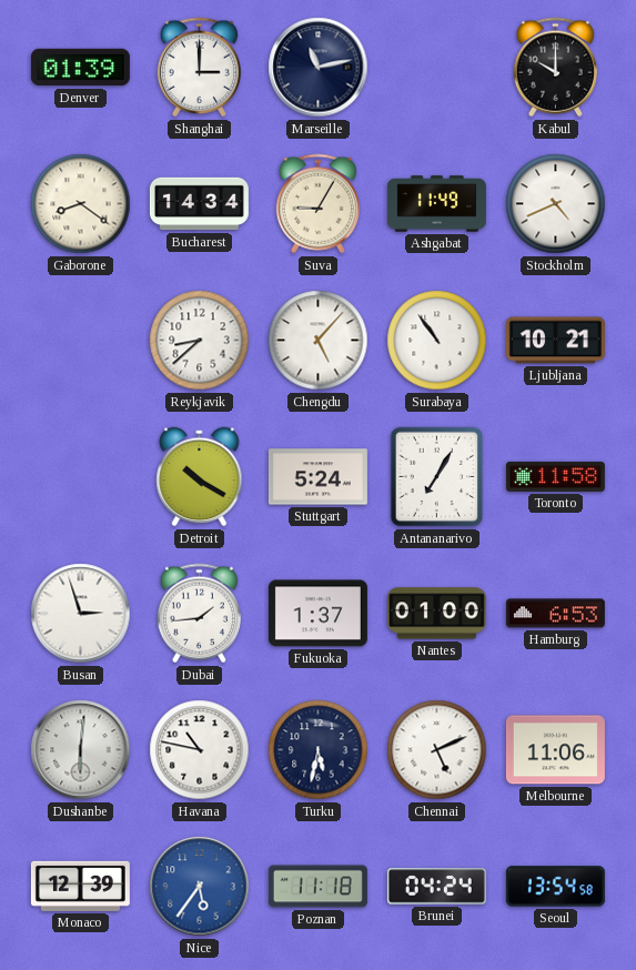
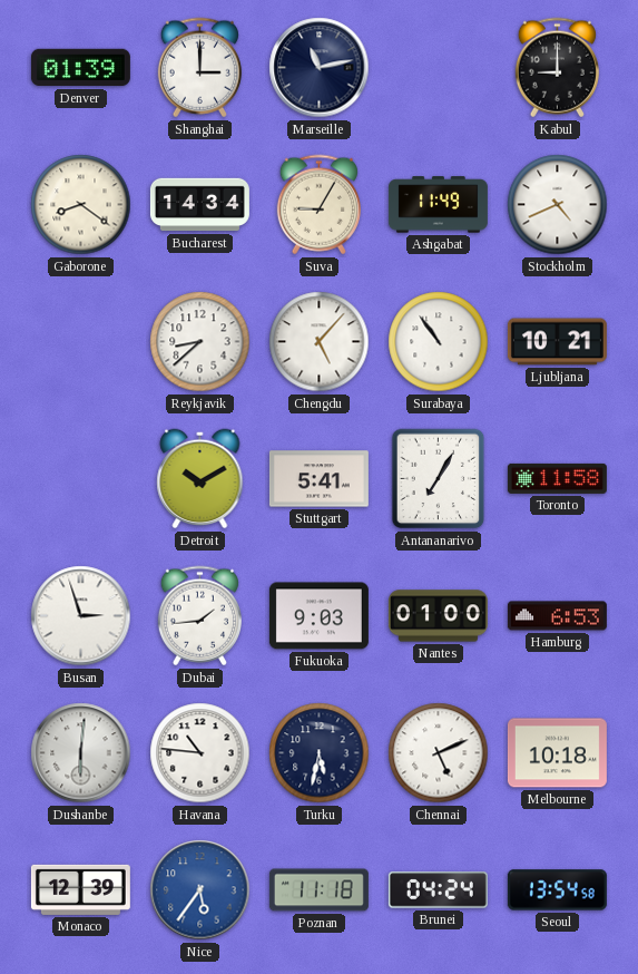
Kabul: 10:00 -> 9:00 (557, 68)
Detroit: 10:20 -> 10:10 (200, 479)
Stuttgart: 5:24 -> 5:41 (318, 479)
Fukuoka: 1:37 -> 9:03 (318, 616)
Havana: 10:47 -> 10:46 (200, 753)
Melbourne: 11:06 -> 10:18 (557, 753)
